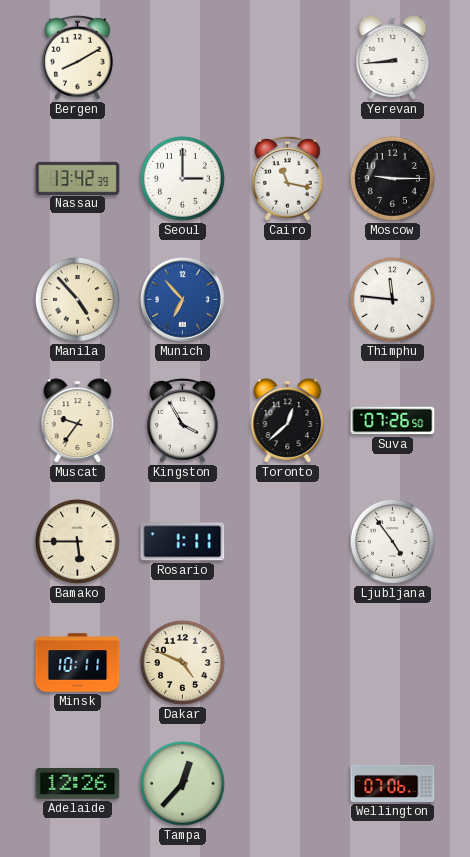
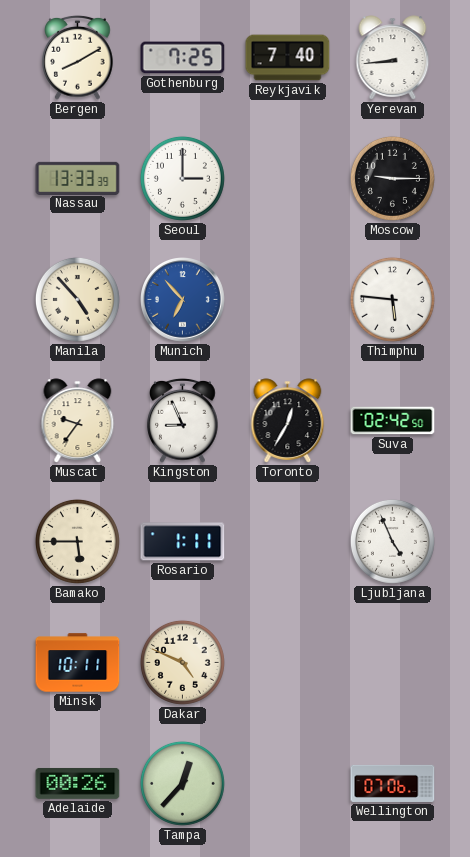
Gothenburg: none -> 7:25 (183, 58)
Reykjavik: none -> 7:40 (288, 58)
Nassau: 13:42 -> 13:33 (78, 178)
Cairo: 11:17 -> none (288, 178)
Thimphu: 11:46 -> 5:46 (392, 299)
Kingston: 3:55 -> 8:56 (183, 420)
Toronto: 12:38 -> 12:35 (288, 421)
Suva: 07:26 -> 02:42 (393, 421)
Ljubljana: 4:54 -> 4:56 (392, 541)
Adelaide: 12:26 -> 00:26 (78, 783)
